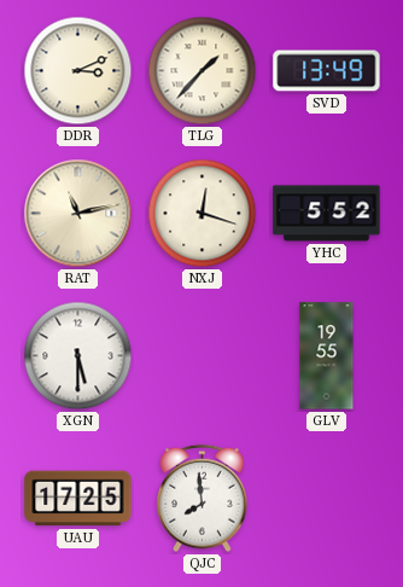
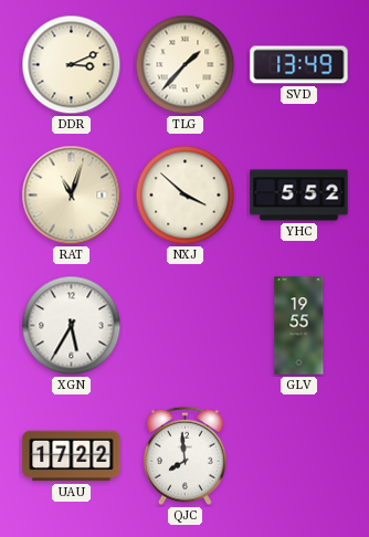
RAT: 11:13 -> 11:03 (72, 196)
NXJ: 12:18 -> 3:52 (186, 196)
XGN: 5:30 -> 5:35 (72, 326)
UAU: 17:25 -> 17:22 (72, 456)
